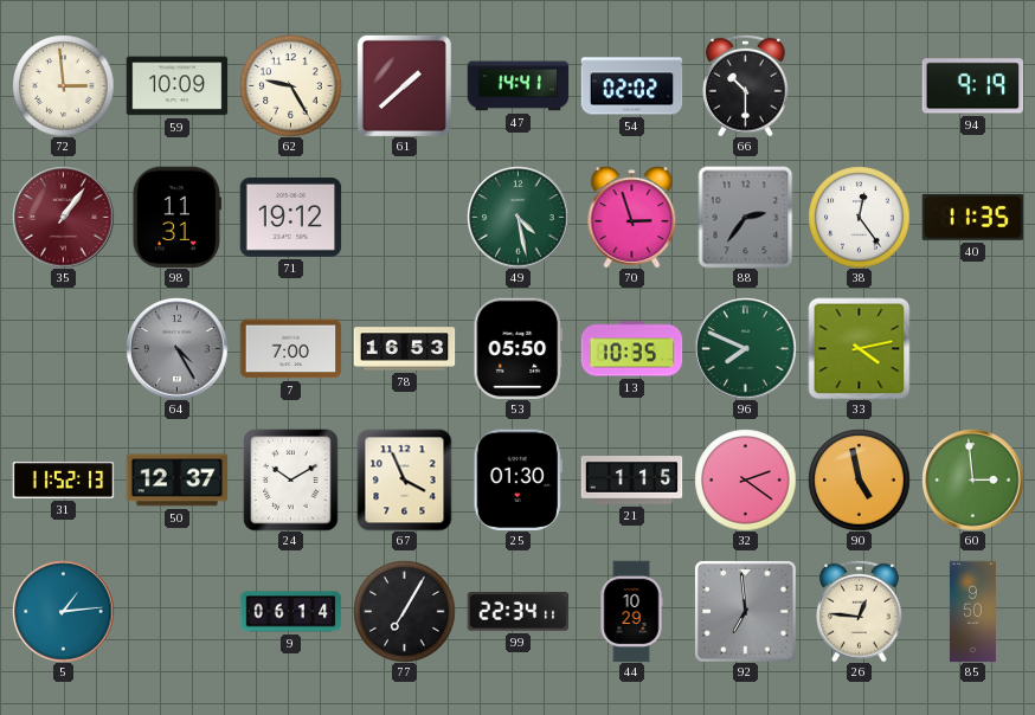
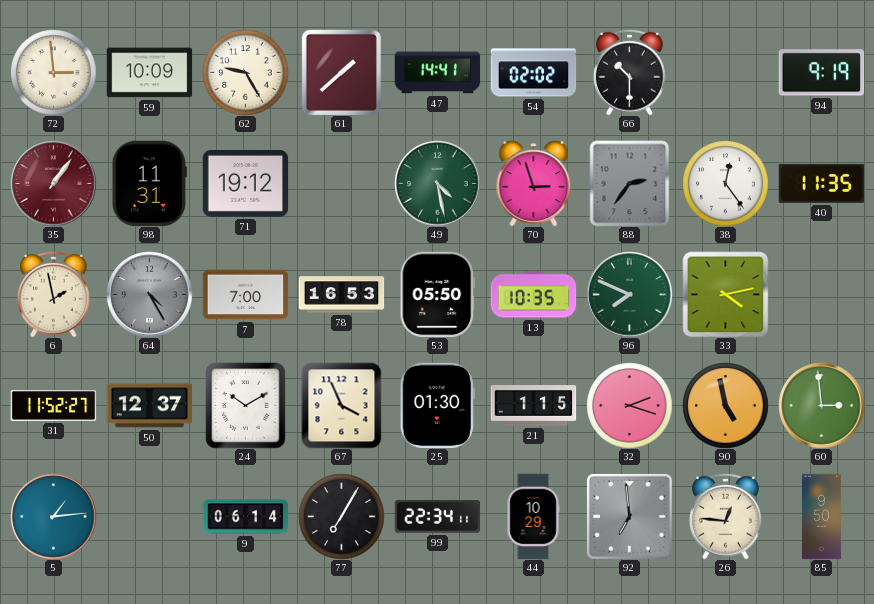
6: none -> 1:58 (54, 294)
31: 11:52:13 -> 11:52:27 (53, 406)
32: 2:21 -> 2:18 (629, 405)
